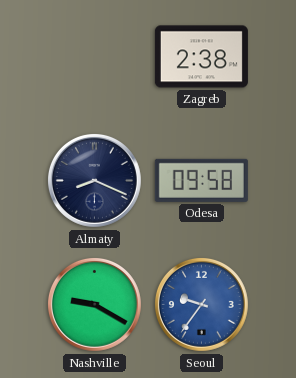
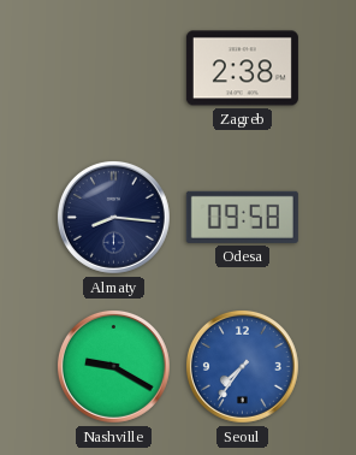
Almaty: 8:19 -> 8:16 (113, 217)
Seoul: 9:36 -> 7:36 (242, 366)
